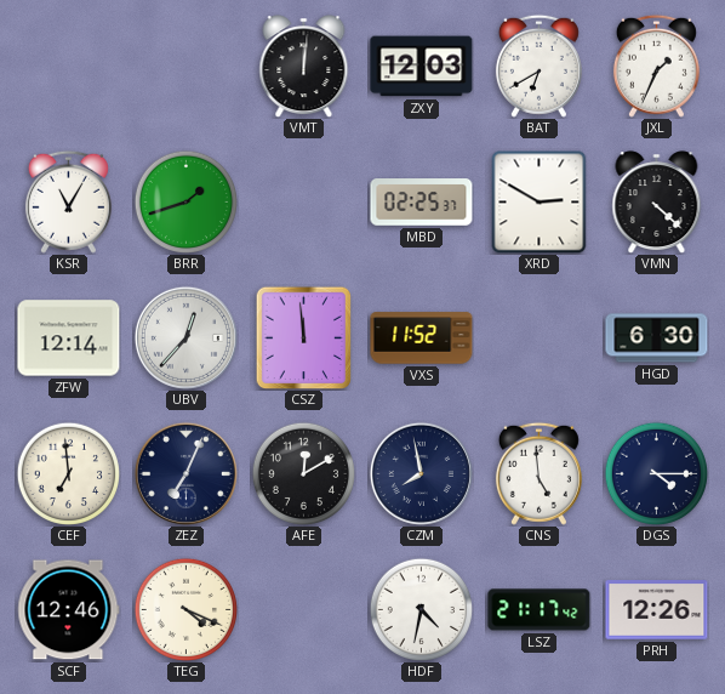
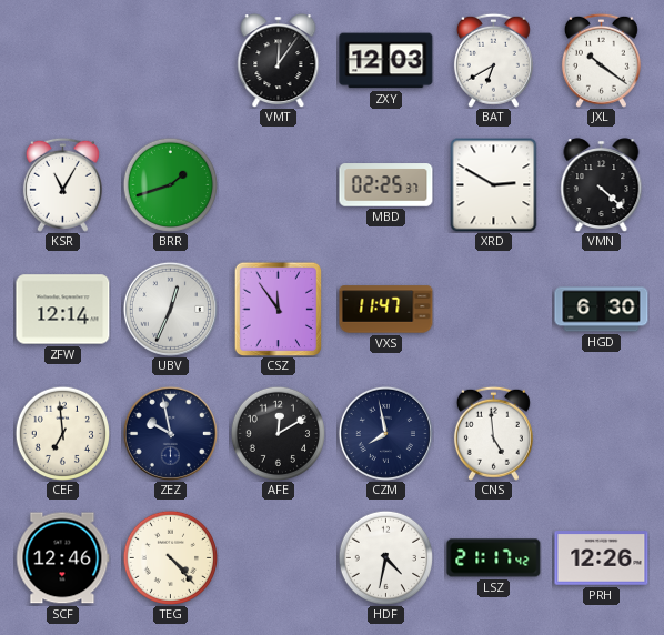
VMT: 12:01 -> 12:06 (279, 61)
JXL: 1:34 -> 10:21 (601, 60)
UBV: 12:37 -> 12:34 (170, 309)
CSZ: 11:59 -> 11:54 (279, 309)
VXS: 11:52 -> 11:47 (386, 310)
ZEZ: 7:04 -> 9:58 (170, 433)
DGS: 4:15 -> none (656, 473)
TEG: 4:19 -> 4:23 (170, 557)
